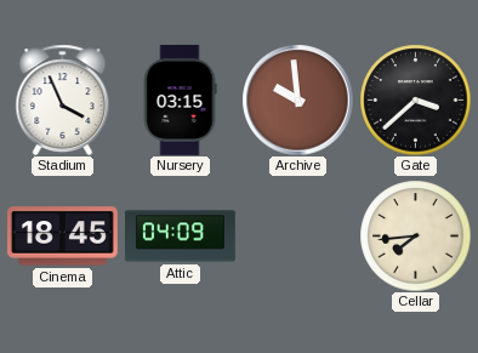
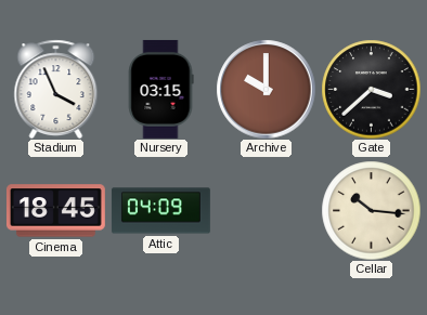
Archive: 9:59 -> 10:00 (266, 89)
Cellar: 7:44 -> 10:16 (371, 210)
